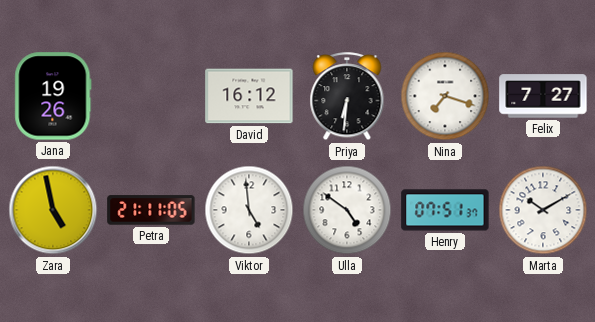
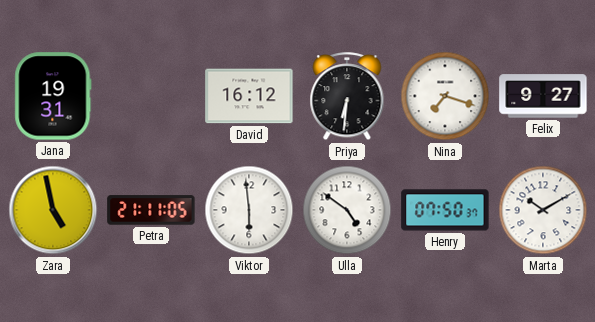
Jana: 19:26 -> 19:31 (53, 96)
Felix: 7:27 -> 9:27 (543, 96)
Viktor: 4:59 -> 5:59 (249, 210)
Henry: 07:51 -> 07:50 (445, 210)
